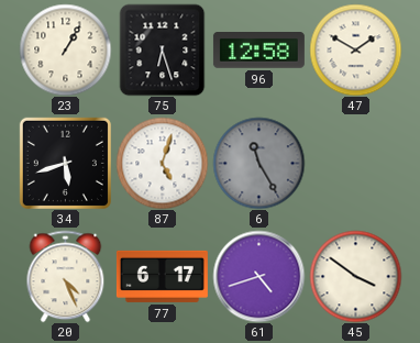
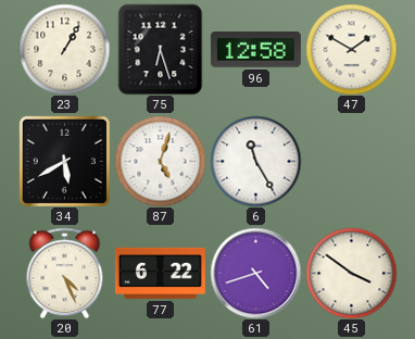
34: 5:42 -> 5:40 (64, 161)
6 dial: grey -> white (255, 161)
77: 6:17 -> 6:22 (160, 273)
